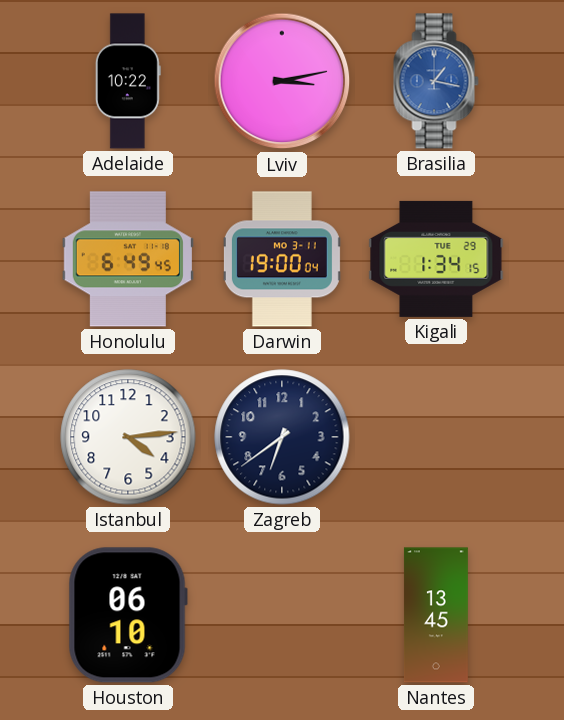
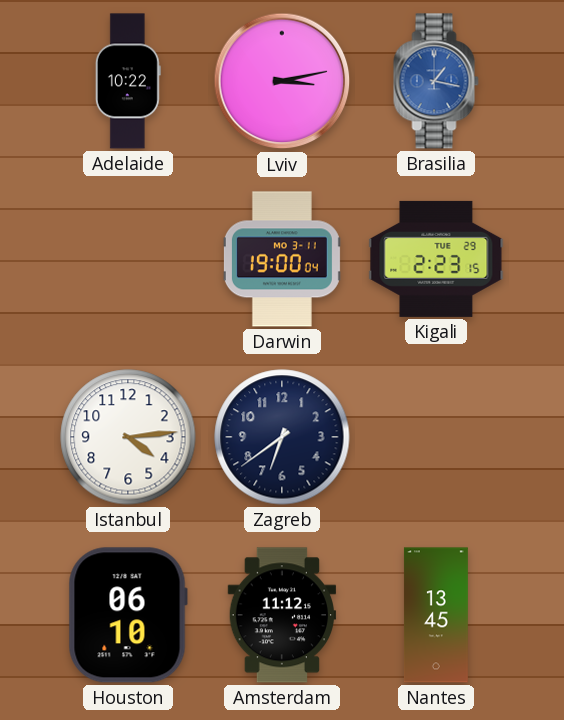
Honolulu: 6:49 -> none (128, 259)
Kigali: 1:34 -> 2:23 (436, 259)
Amsterdam: none -> 11:12 (282, 615)
